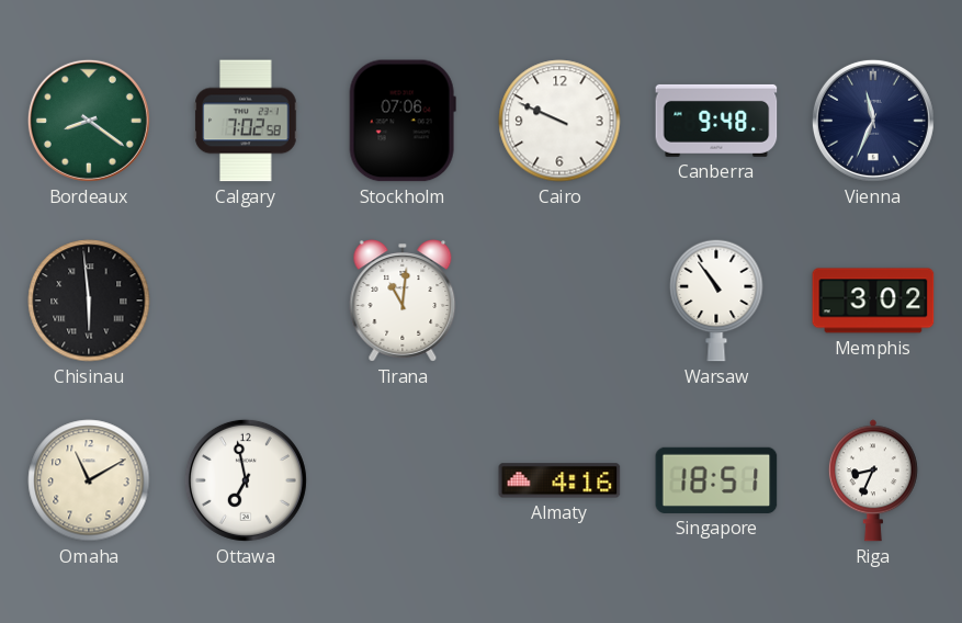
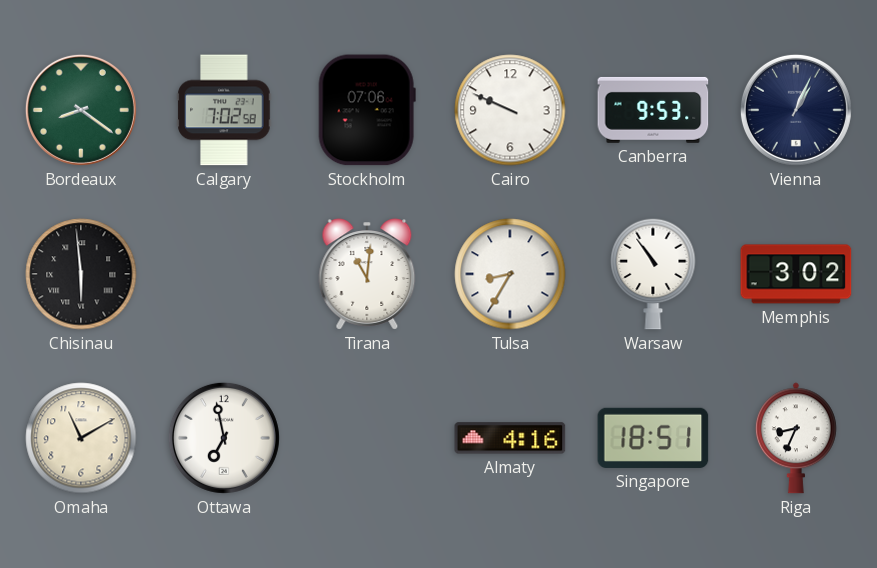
Canberra: 9:48 -> 9:53 (653, 110)
Vienna: 11:34 -> 1:04 (796, 110)
Tulsa: none -> 8:35 (510, 274)
